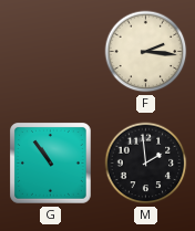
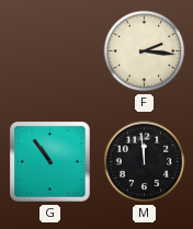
M: 1:59 -> 11:59 (145, 162)
